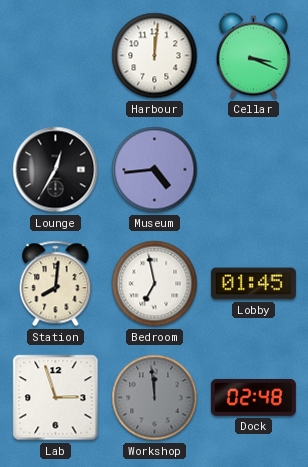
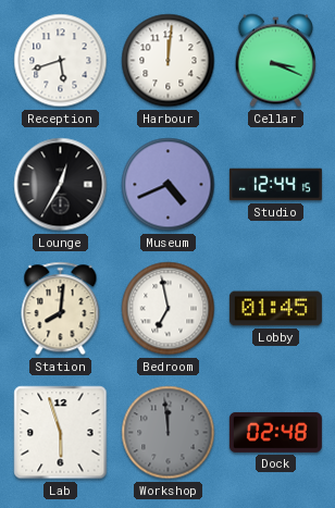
Reception: none -> 5:42 (61, 61)
Museum: 4:44 -> 4:41 (169, 185)
Studio: none -> 12:44 (275, 185)
Lab: 2:57 -> 5:57 (61, 433)
